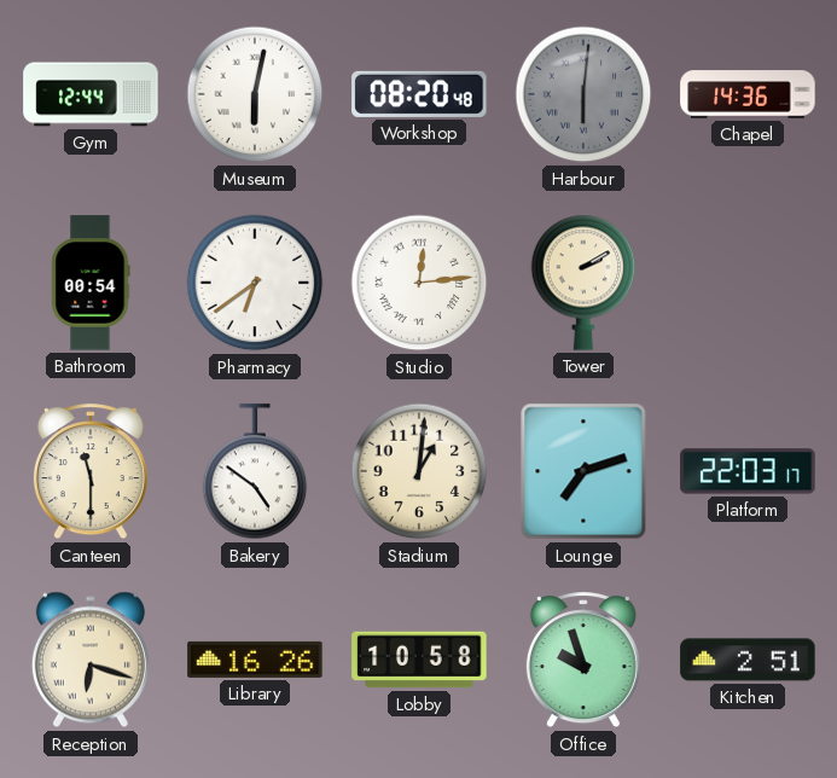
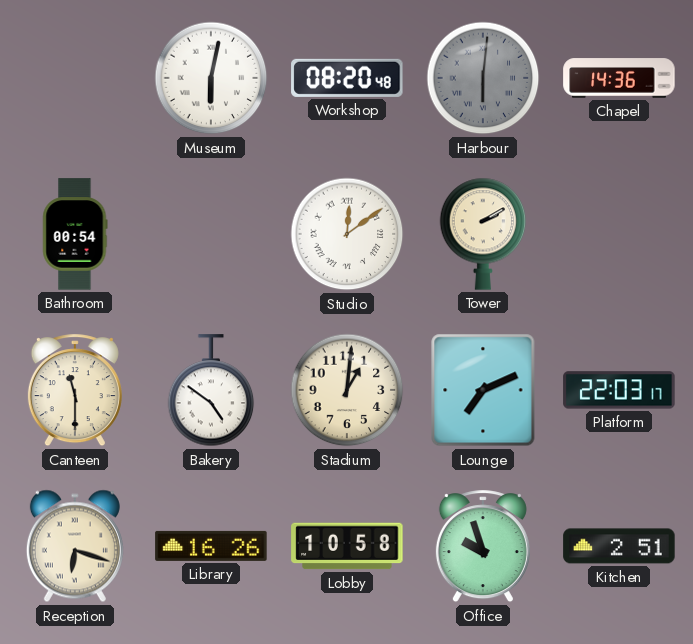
Gym: 12:44 -> none (91, 94)
Pharmacy: 6:39 -> none (255, 283)
Studio: 12:14 -> 12:09 (347, 234)
Lounge: 7:12 -> 7:11 (483, 390)
